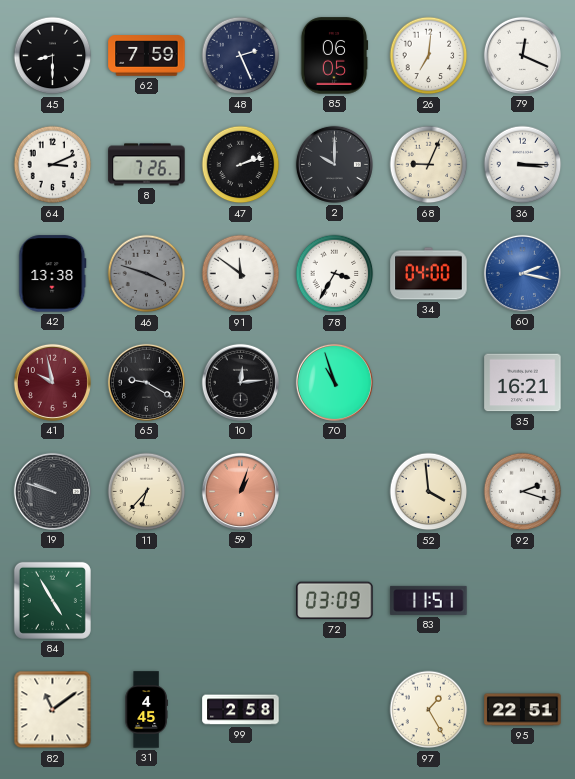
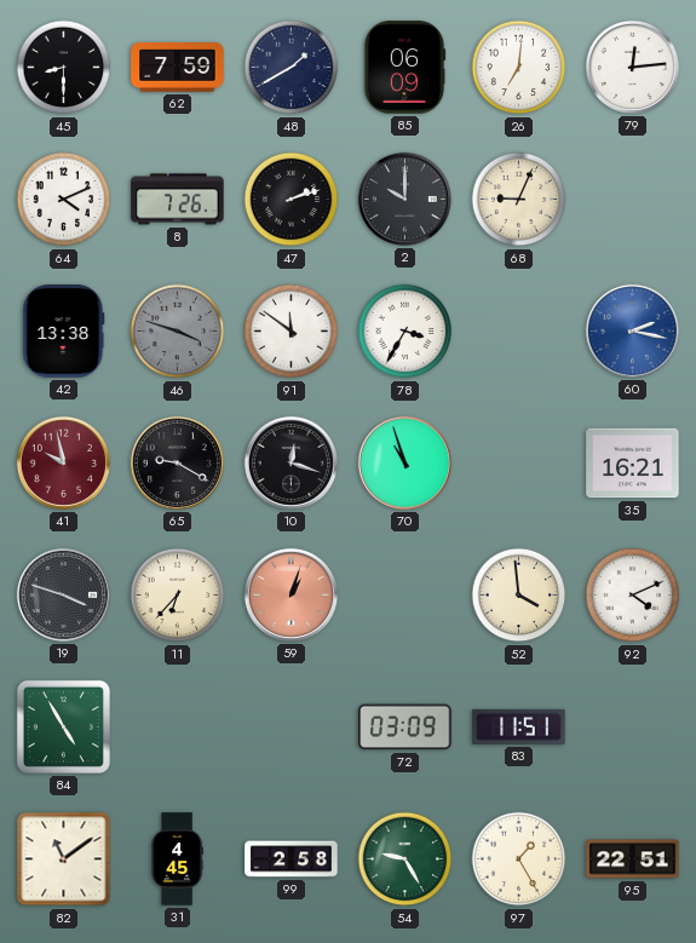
48: 2:26 -> 1:40 (292, 68)
85: 06:05 -> 06:09 (404, 68)
79: 12:19 -> 12:14 (632, 67)
64: 3:11 -> 4:11 (64, 200)
36: 3:15 -> none (523, 165)
34: 04:00 -> none (429, 274)
10: 12:14 -> 12:18 (291, 462)
19: 9:48 -> 3:48 (63, 594)
92: 2:18 -> 4:11 (633, 596)
54: none -> 9:25 (405, 859)
